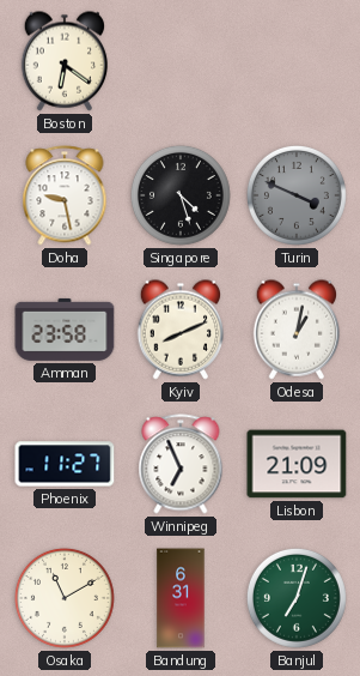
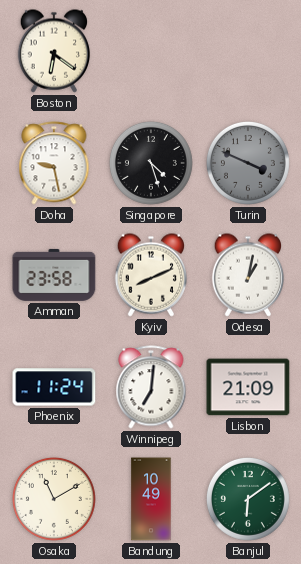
Phoenix: 11:27 -> 11:24 (54, 387)
Winnipeg: 6:56 -> 7:01 (151, 387)
Bandung: 6:31 -> 10:49 (151, 499)
Banjul: 7:03 -> 6:09 (248, 499)
